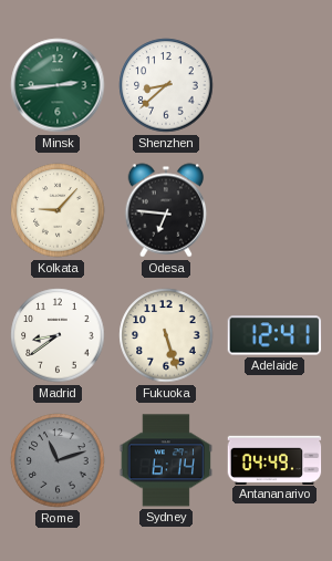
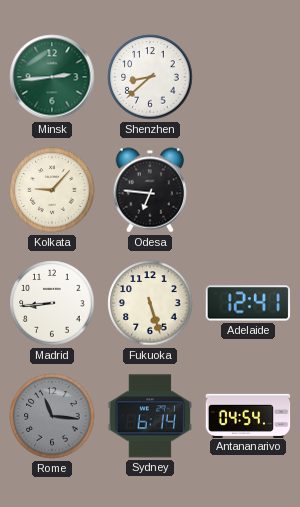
Madrid: 8:39 -> 8:44 (52, 303)
Rome: 11:12 -> 11:16 (52, 416)
Antananarivo: 04:49 -> 04:54 (248, 415)
